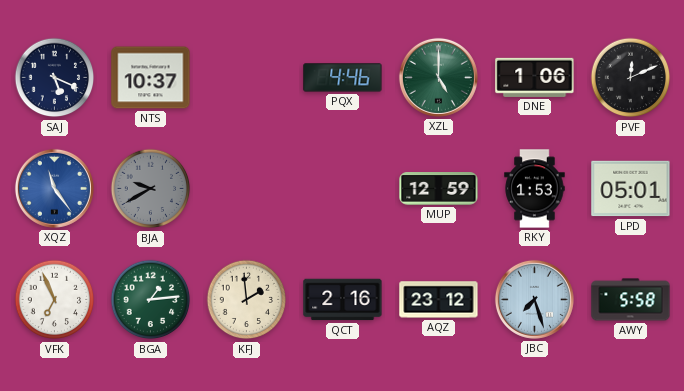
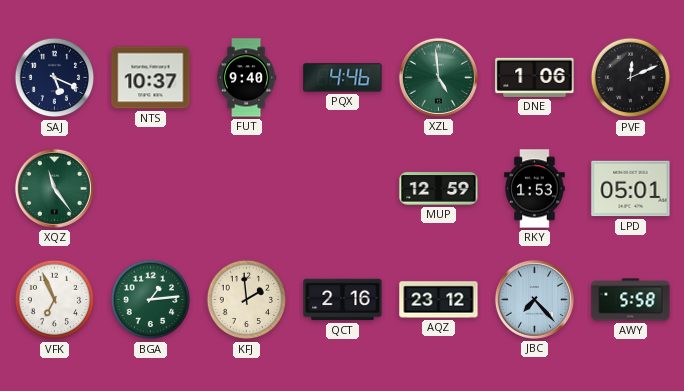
FUT: none -> 9:40 (246, 78)
XZL: 5:00 -> 4:59 (438, 77)
XQZ dial: blue -> green (54, 188)
BJA: 9:40 -> none (151, 189)
JBC: 7:27 -> 7:23 (534, 299)
